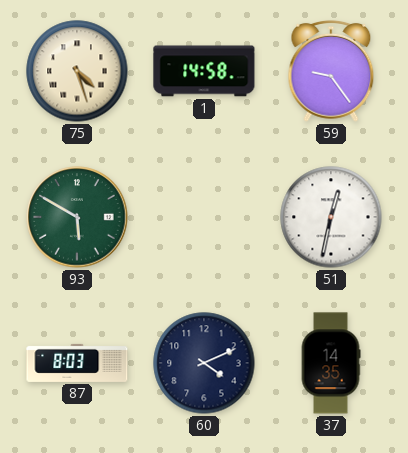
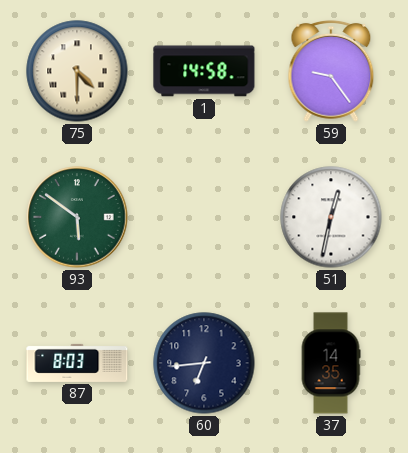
75: 4:27 -> 4:30 (77, 71)
93: 5:50 -> 5:51 (77, 217)
60: 4:11 -> 6:44 (204, 363)
